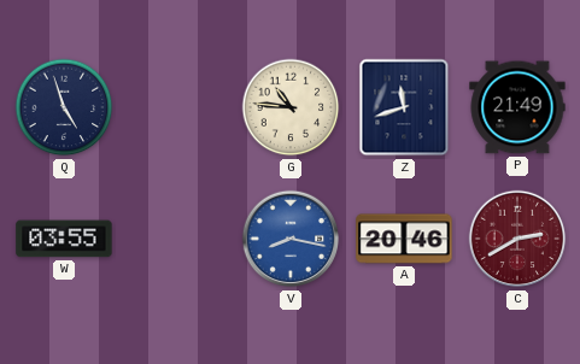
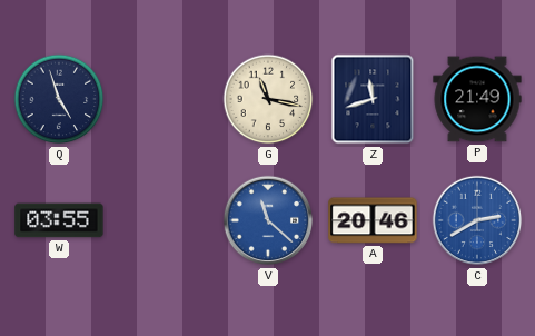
G: 10:46 -> 11:17 (268, 99)
V: 8:17 -> 11:22 (268, 220)
C dial: burgundy -> blue (477, 220)
